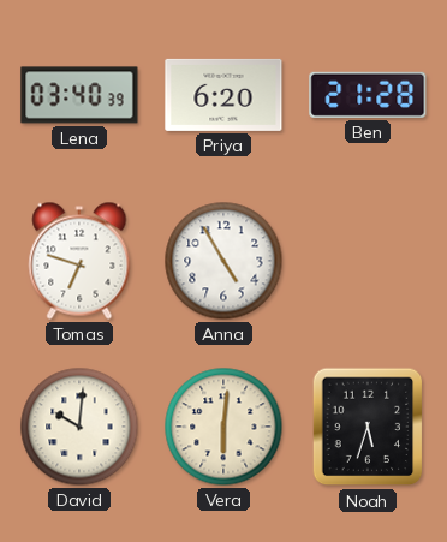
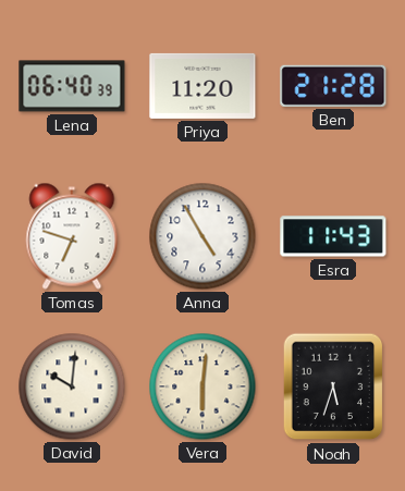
Lena: 03:40 -> 06:40 (72, 86)
Priya: 6:20 -> 11:20 (202, 86)
Esra: none -> 11:43 (333, 236)
